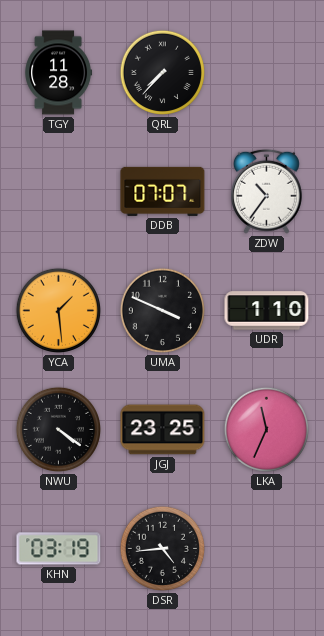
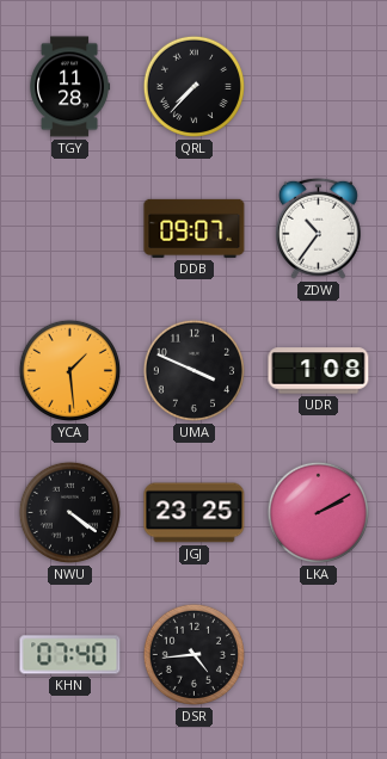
DDB: 07:07 -> 09:07 (195, 228)
UDR: 1:10 -> 1:08 (319, 371)
LKA: 11:34 -> 2:10 (318, 512)
KHN: 03:19 -> 07:40 (70, 655)
